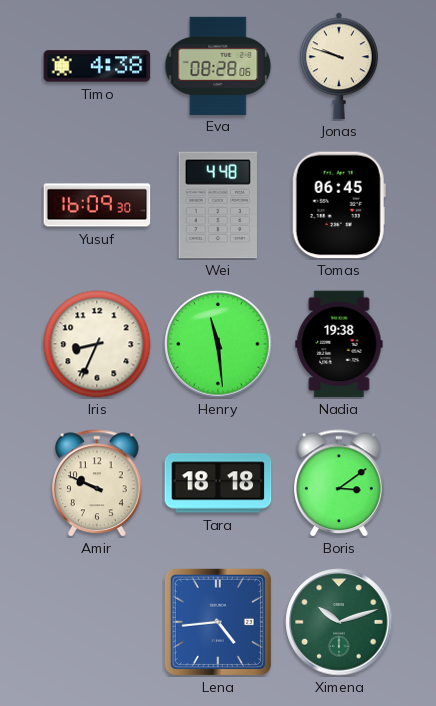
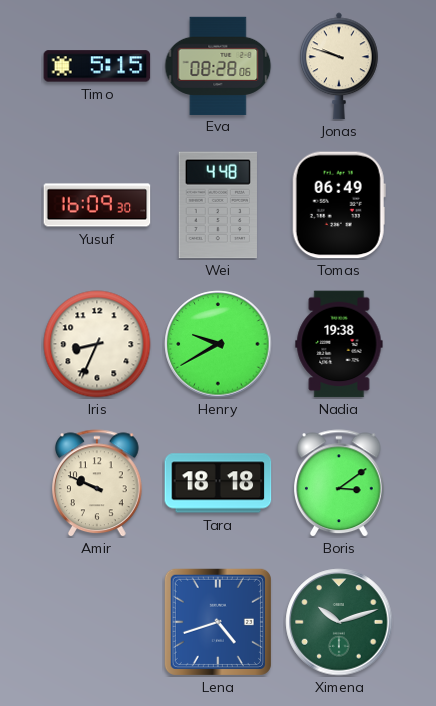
Timo: 4:38 -> 5:15 (97, 66)
Tomas: 06:45 -> 06:49 (339, 205)
Henry: 11:29 -> 9:40 (218, 344)
Lena: 4:44 -> 4:42 (218, 622)
